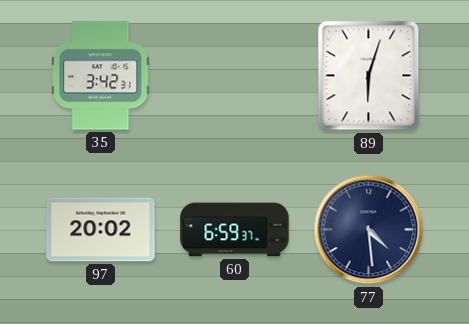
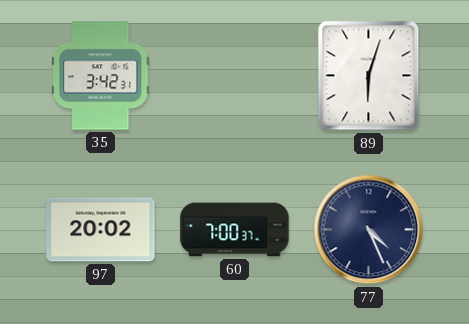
60: 6:59 -> 7:00 (235, 230)
77: 4:29 -> 4:26 (369, 230)
